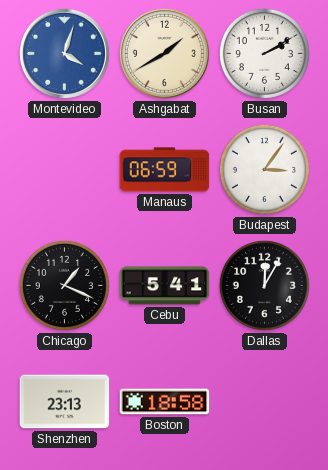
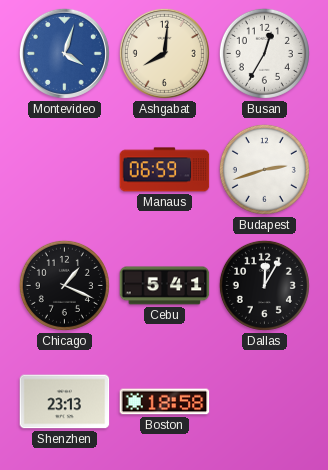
Ashgabat: 1:40 -> 8:01 (164, 53)
Busan: 2:10 -> 12:35 (264, 53)
Budapest: 3:06 -> 2:42 (264, 169)
